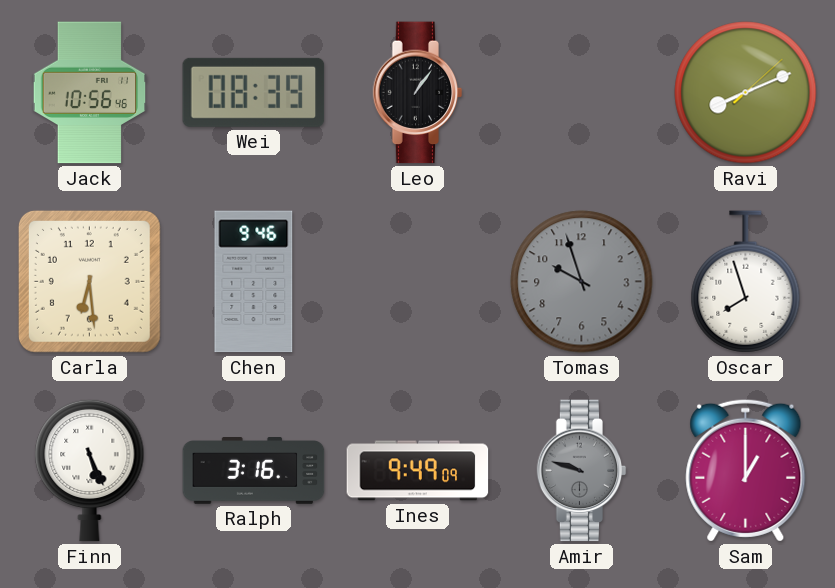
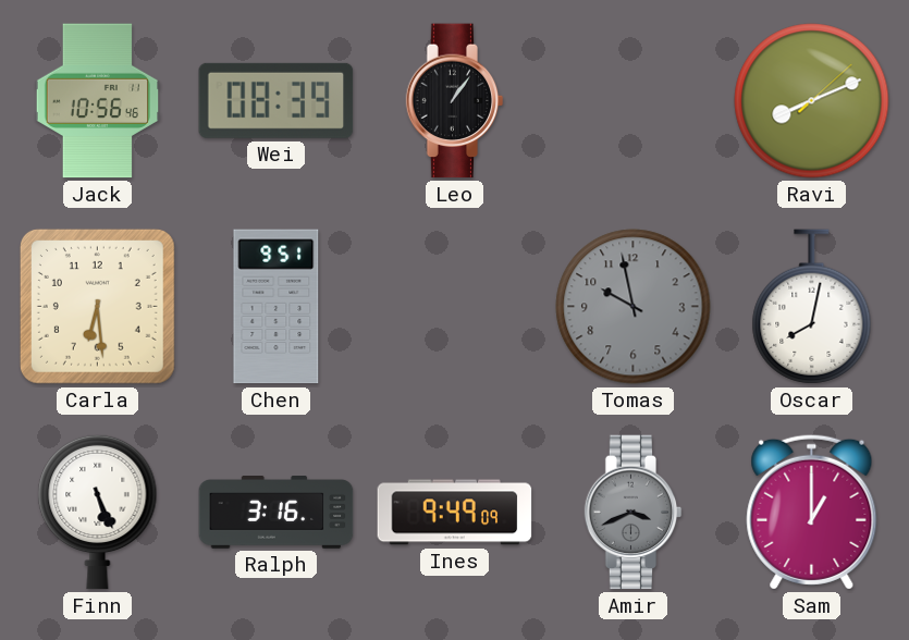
Chen: 9:46 -> 9:51 (277, 307)
Tomas: 9:57 -> 9:58 (634, 307)
Oscar: 7:57 -> 8:02 (812, 307)
Amir: 9:48 -> 3:41 (634, 513)
